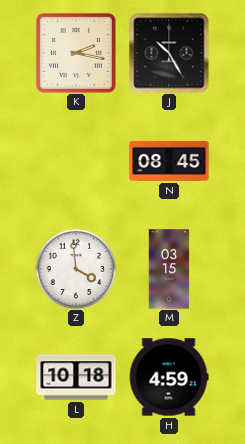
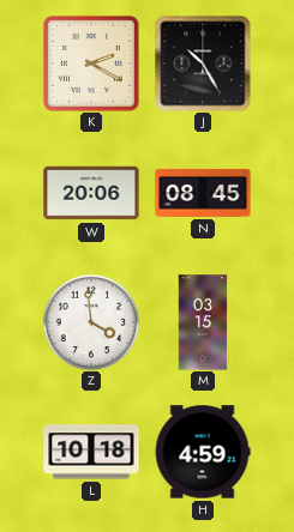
K: 2:17 -> 2:20 (91, 64)
W: none -> 20:06 (91, 193)
